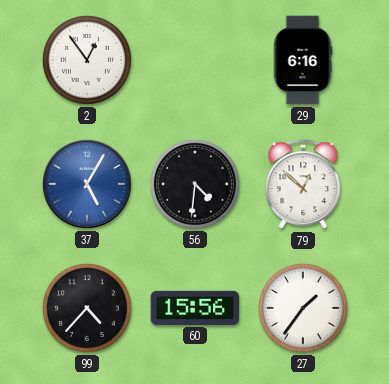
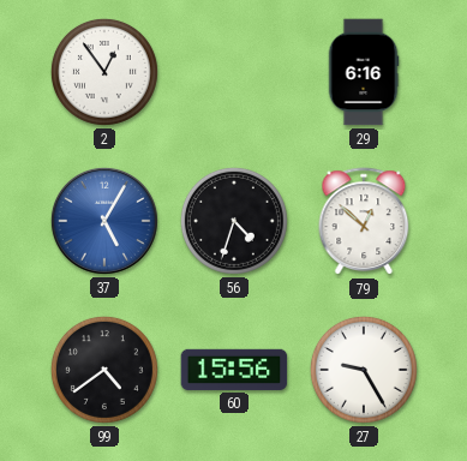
56: 4:31 -> 4:33 (234, 221)
99: 4:37 -> 4:39 (104, 370)
27: 1:36 -> 9:25 (364, 370)
